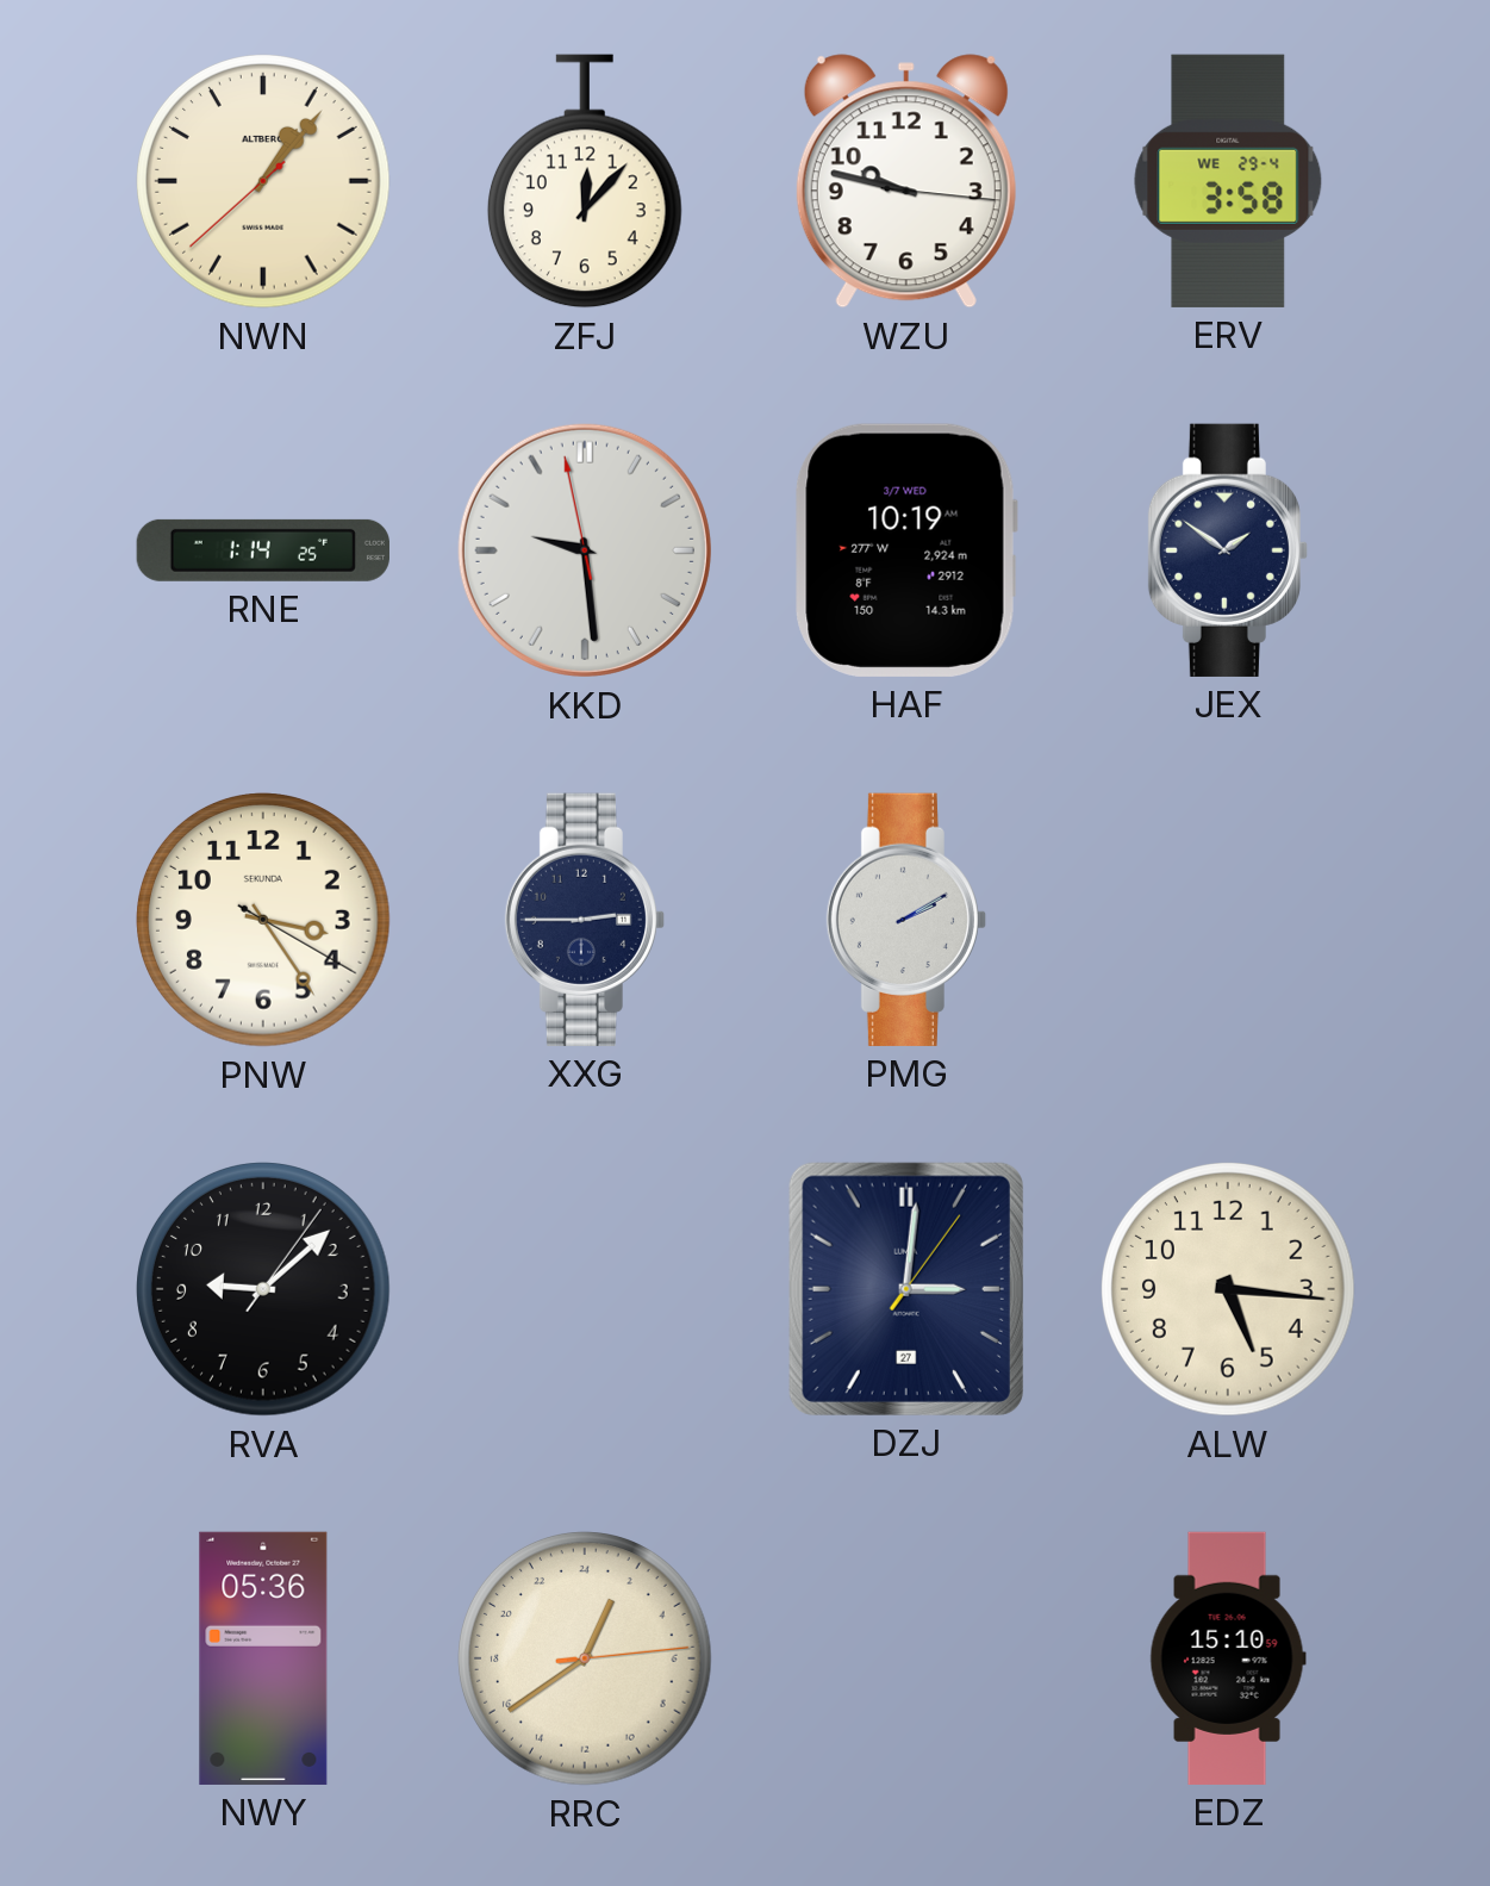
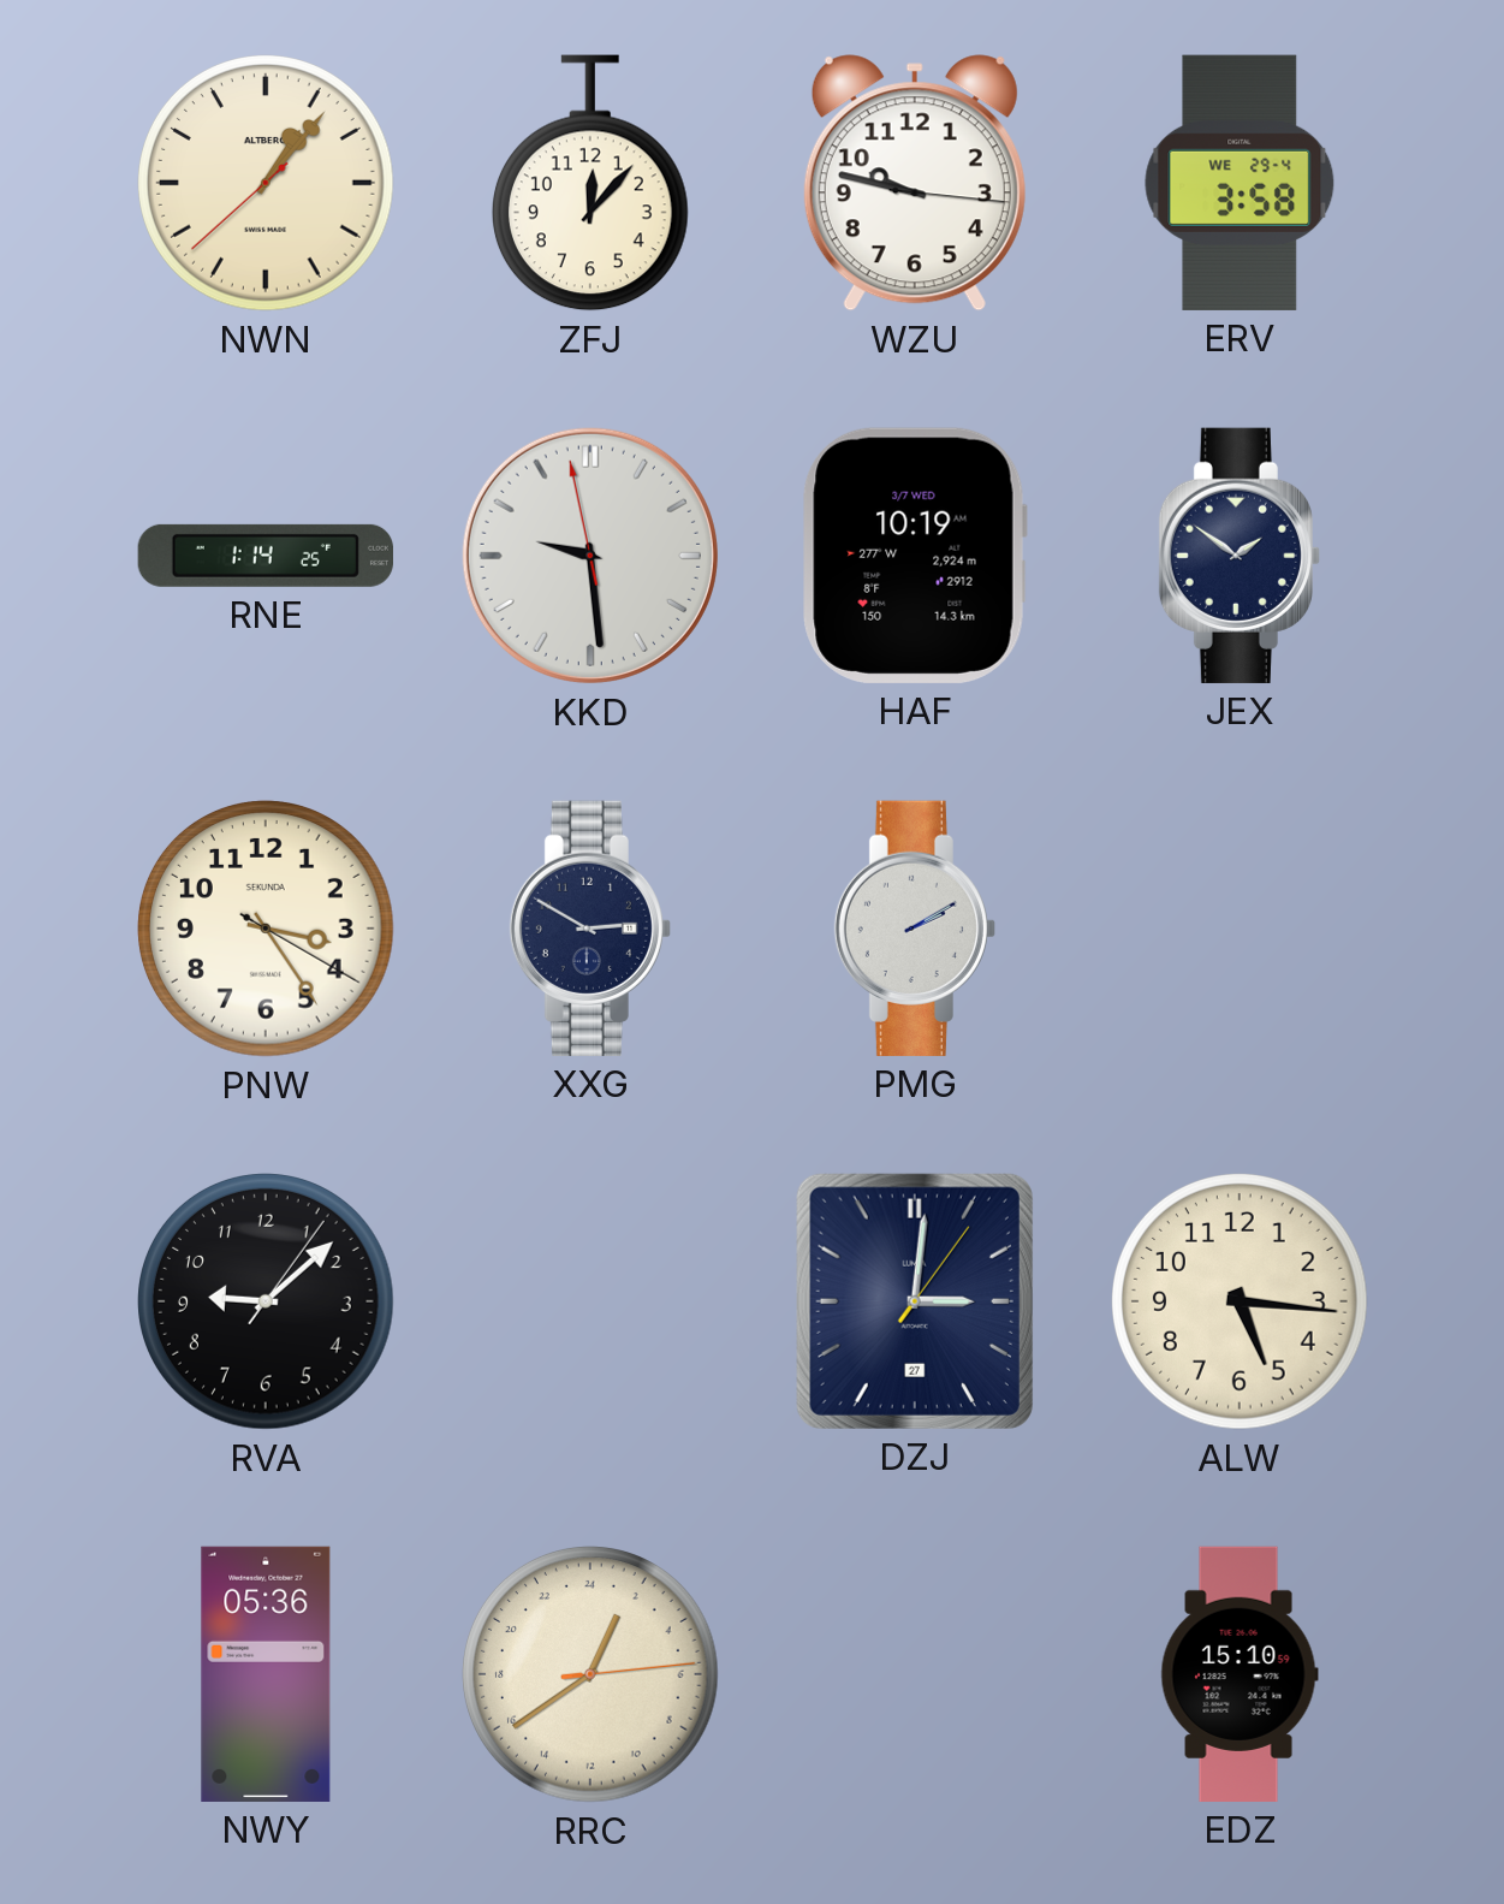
XXG: 2:45 -> 2:50 (589, 929)
